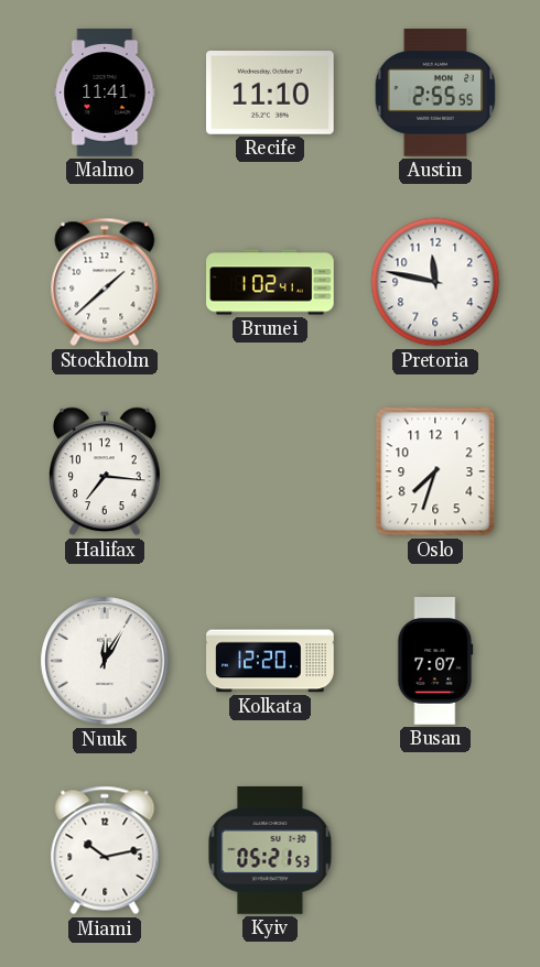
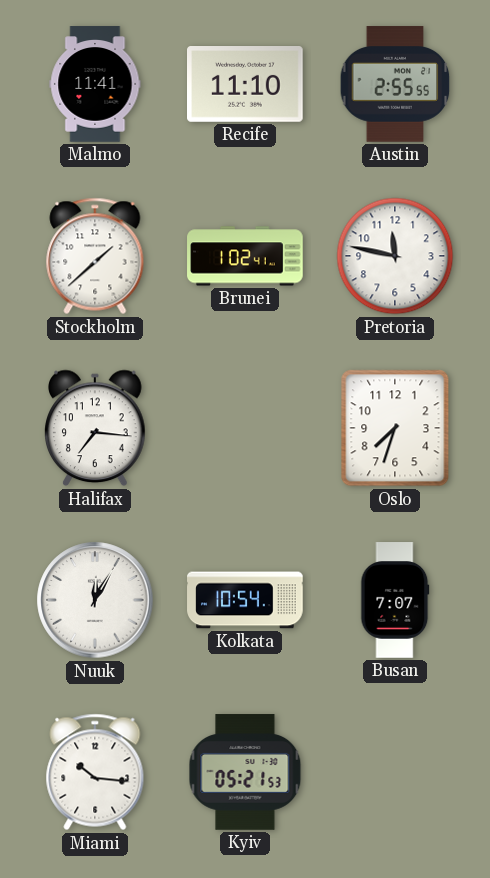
Kolkata: 12:20 -> 10:54 (245, 600)
Miami: 10:13 -> 10:16 (95, 772)
